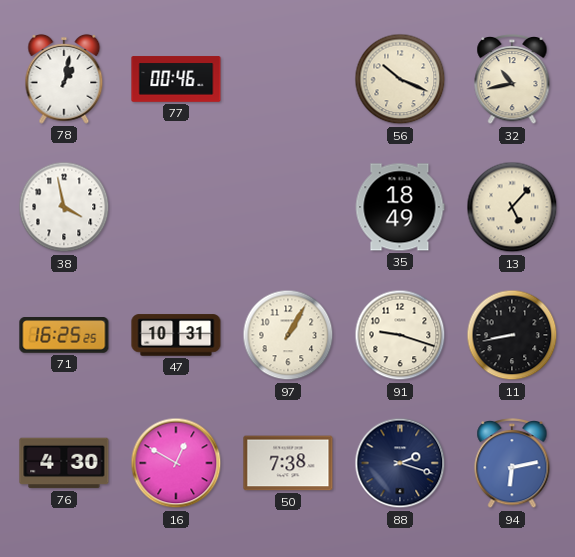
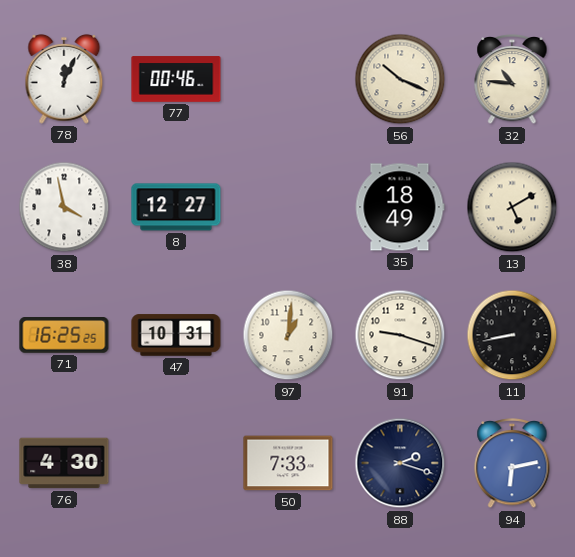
78: 1:02 -> 12:04 (64, 79)
32: 10:43 -> 10:46 (512, 79)
8: none -> 12:27 (176, 207)
13: 5:07 -> 5:10 (512, 207)
97: 1:05 -> 1:01 (288, 335)
16: 12:50 -> none (176, 463)
50: 7:38 -> 7:33 (288, 463)
